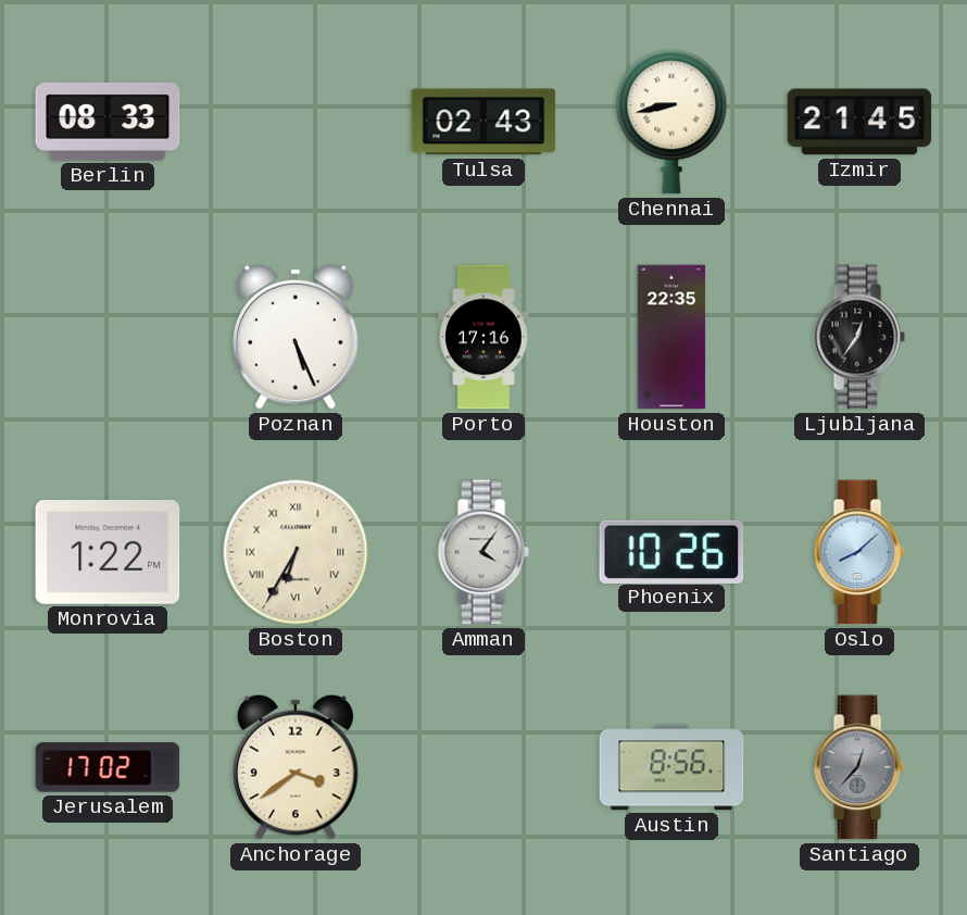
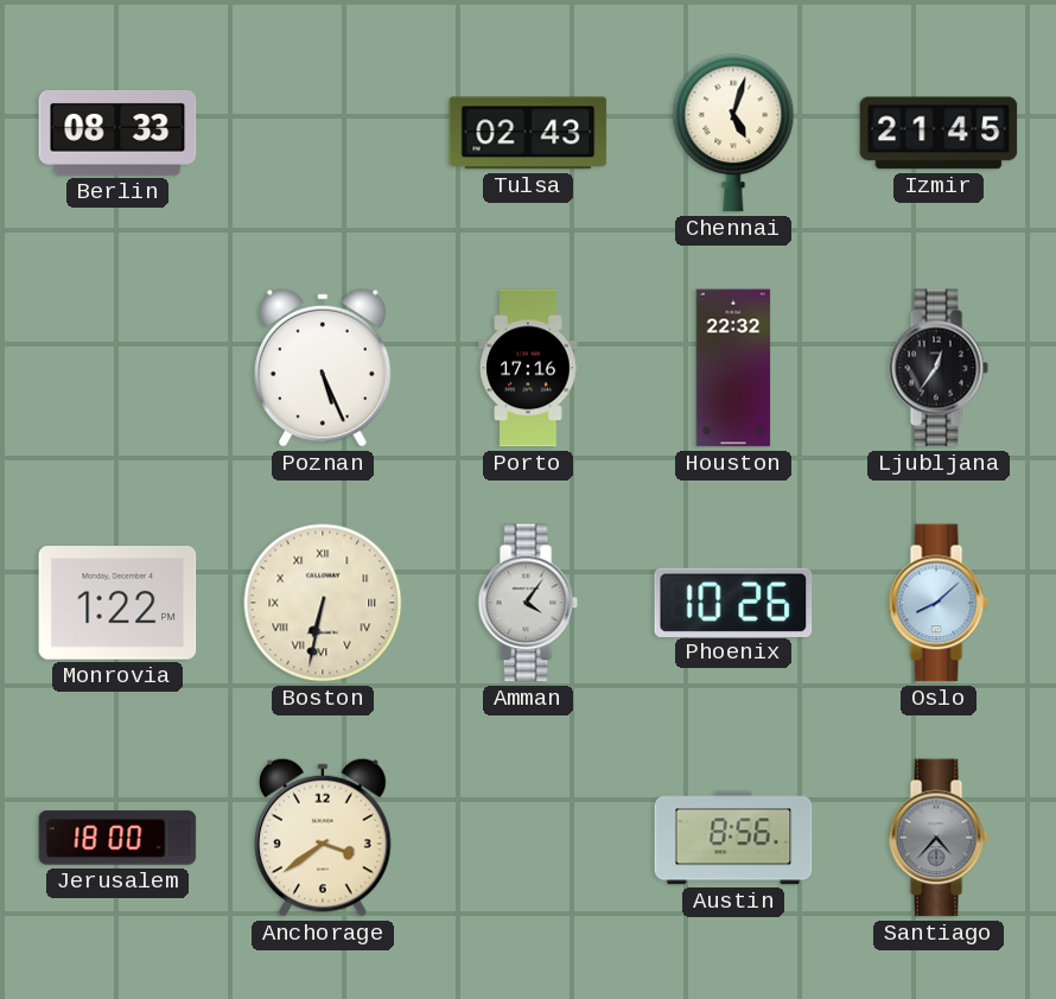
Chennai: 8:43 -> 5:03 (733, 133)
Houston: 22:35 -> 22:32 (733, 368)
Boston: 6:35 -> 6:32 (323, 603)
Jerusalem: 17:02 -> 18:00 (117, 838)
Santiago: 12:37 -> 4:37 (939, 838)
